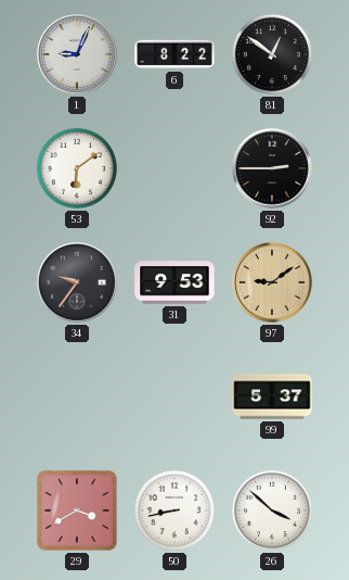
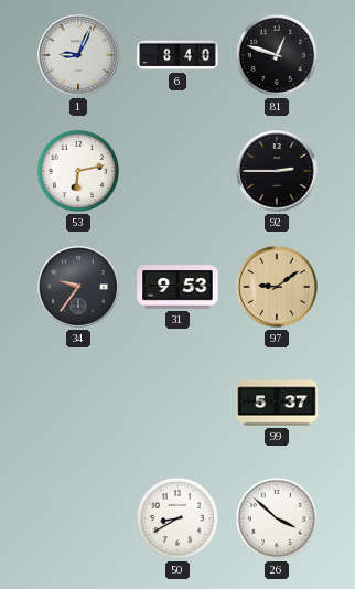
6: 8:22 -> 8:40 (177, 55)
81: 12:51 -> 12:48 (277, 55)
53: 6:09 -> 6:13 (78, 171)
29: 3:40 -> none (77, 510)
50: 8:43 -> 8:40 (177, 518)
